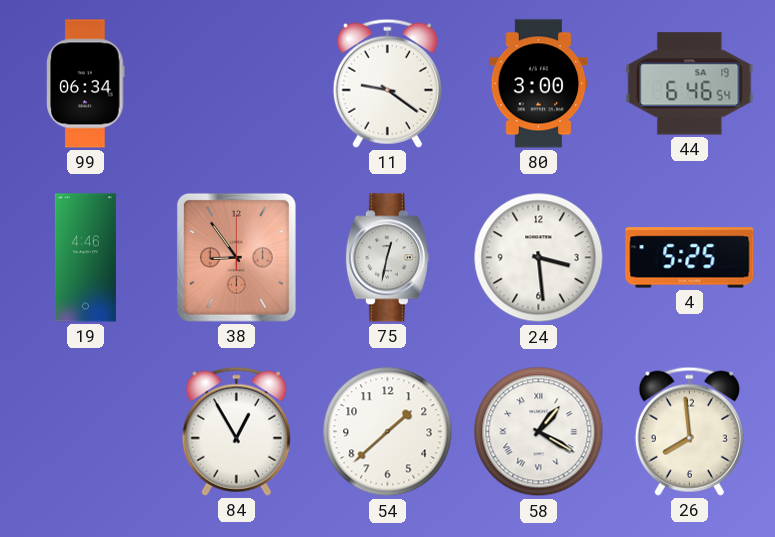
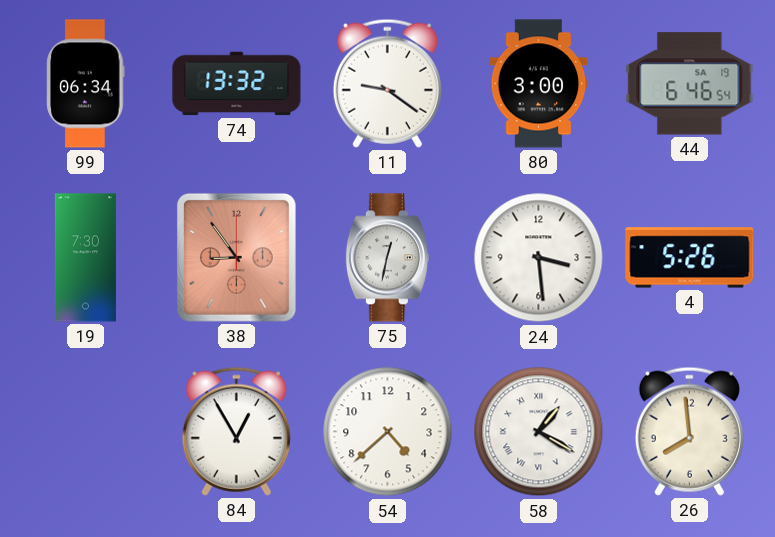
74: none -> 13:32 (237, 84)
19: 4:46 -> 7:30 (85, 258)
4: 5:25 -> 5:26 (690, 258)
54: 1:38 -> 4:38 (388, 432)
